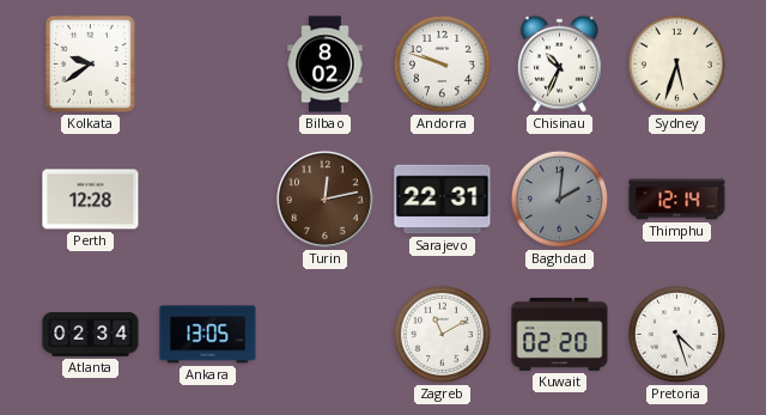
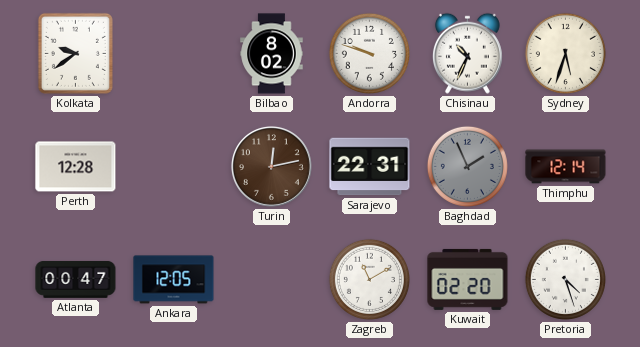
Baghdad: 2:01 -> 1:56 (467, 166)
Atlanta: 02:34 -> 00:47 (76, 280)
Ankara: 13:05 -> 12:05 (174, 280)
